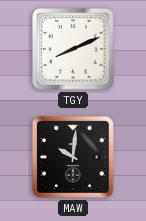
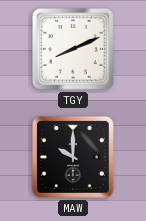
MAW: 10:01 -> 10:00 (73, 157)
